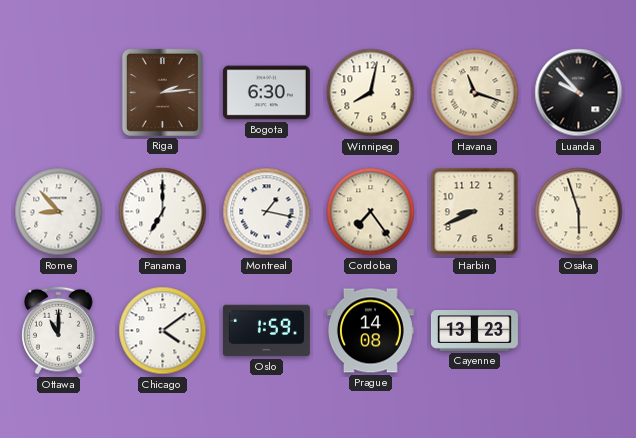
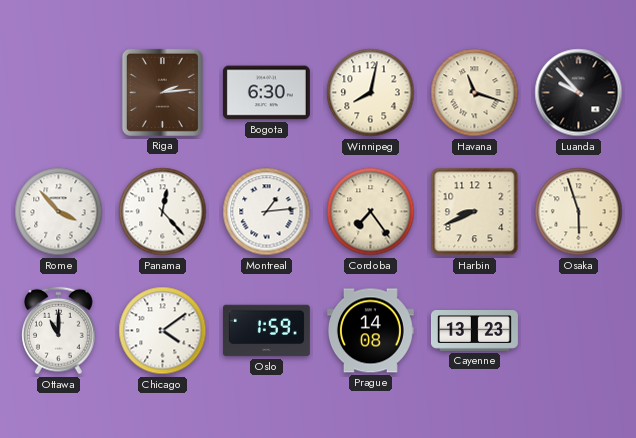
Rome: 8:53 -> 3:53 (59, 212)
Panama: 7:00 -> 12:23 (163, 212)
Montreal: 1:17 -> 1:14 (267, 212)
